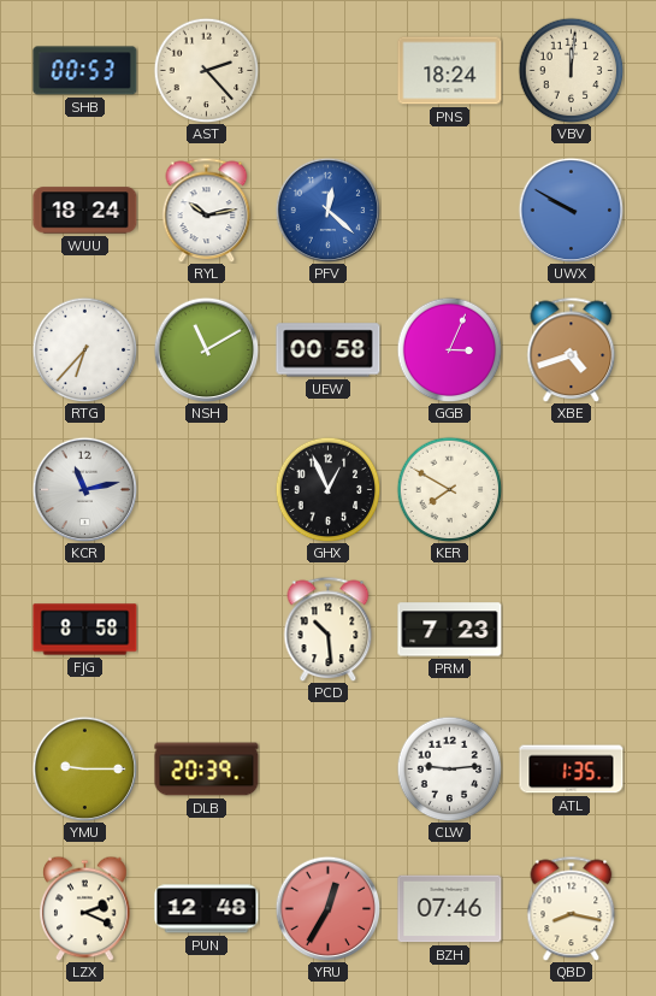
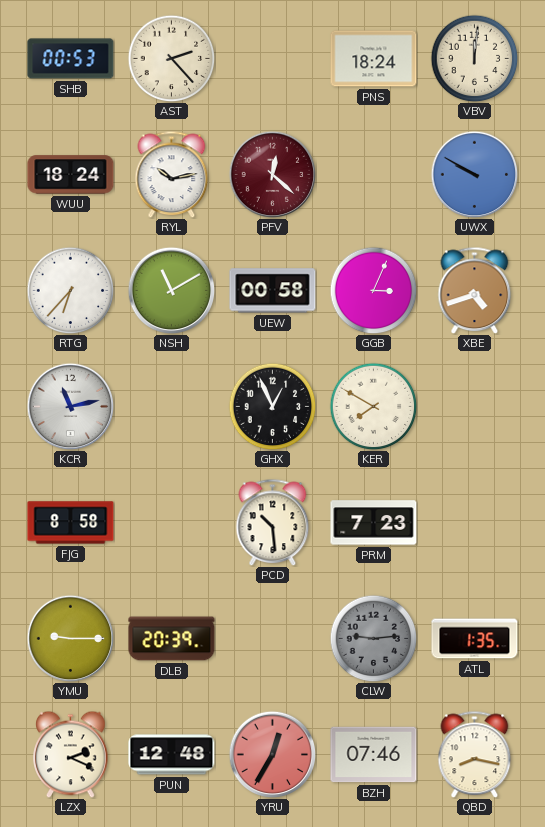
PFV dial: blue -> burgundy (272, 174)
CLW dial: white -> grey (373, 638)
